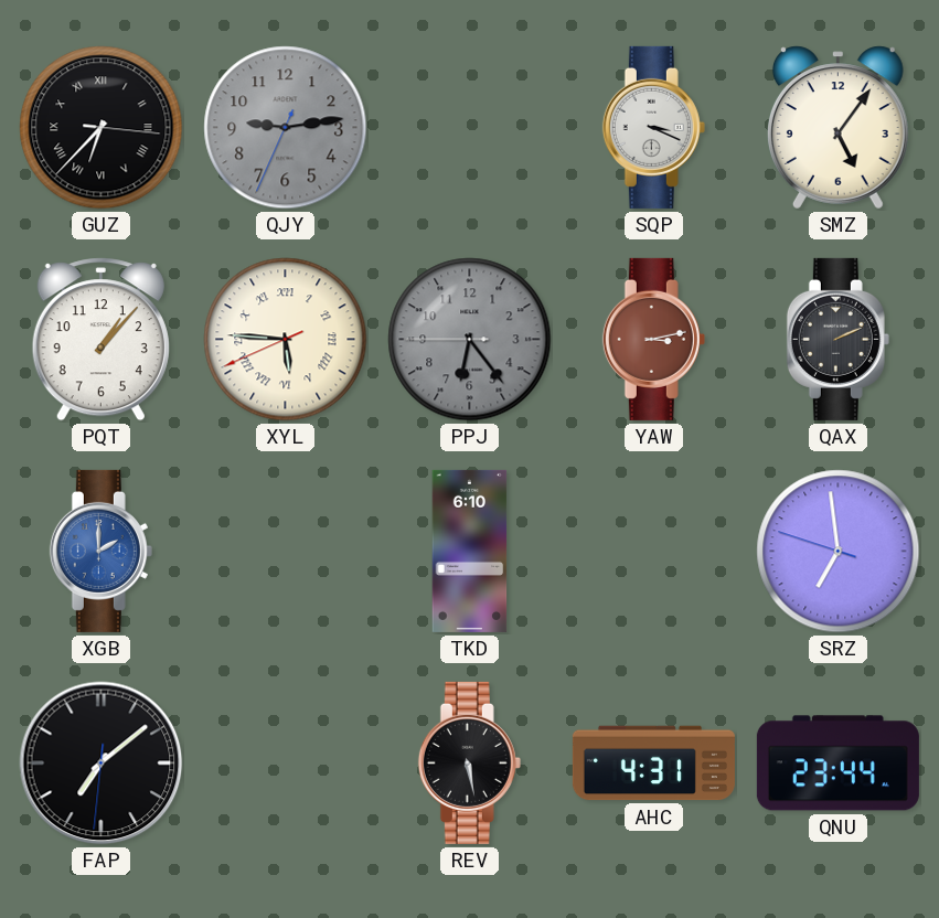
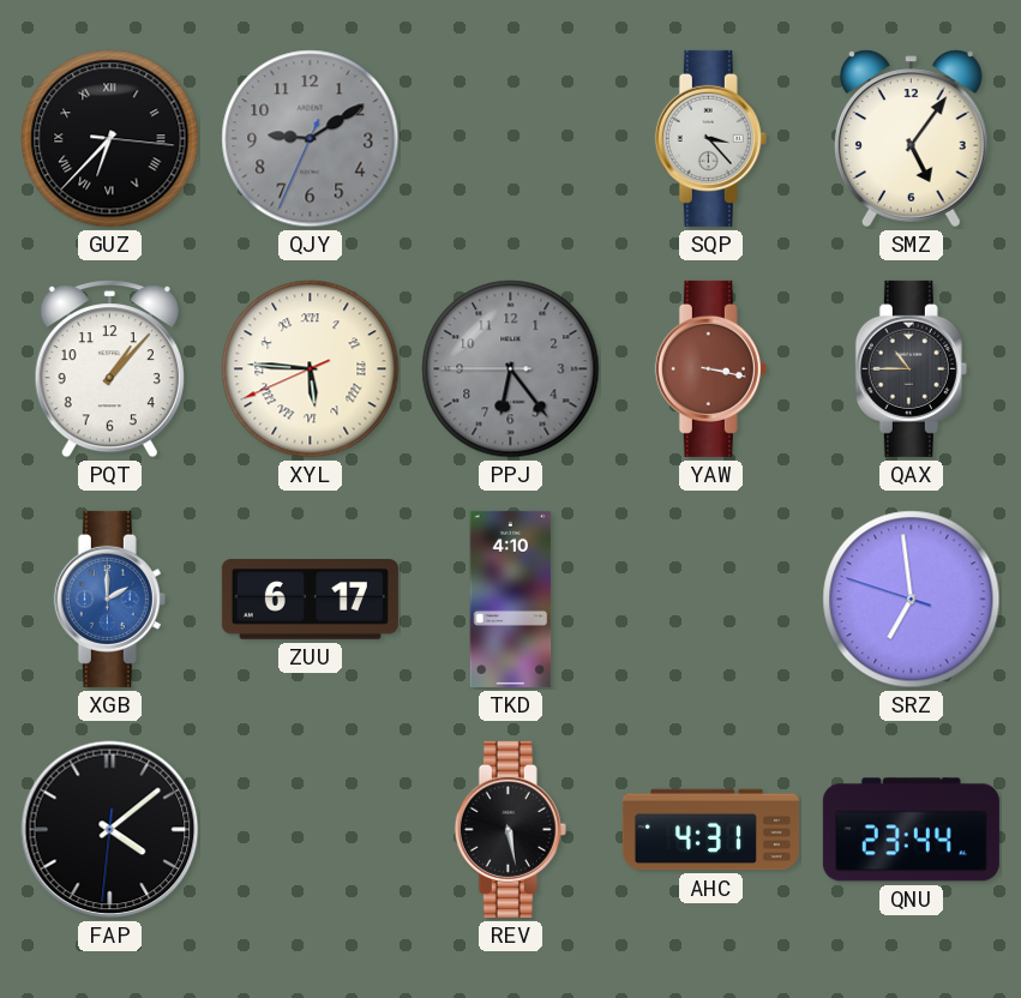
QJY: 9:13 -> 9:09 (311, 139)
SQP: 3:19 -> 3:23 (710, 138)
YAW: 3:13 -> 3:17 (710, 368)
QAX: 2:11 -> 10:45 (911, 368)
ZUU: none -> 6:17 (310, 600)
TKD: 6:10 -> 4:10 (511, 599)
FAP: 7:08 -> 4:08 (110, 830)
